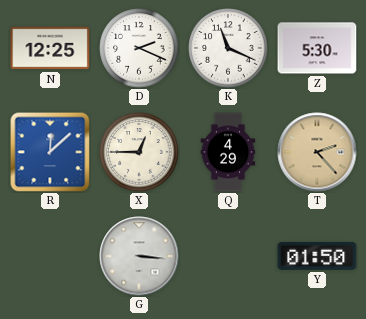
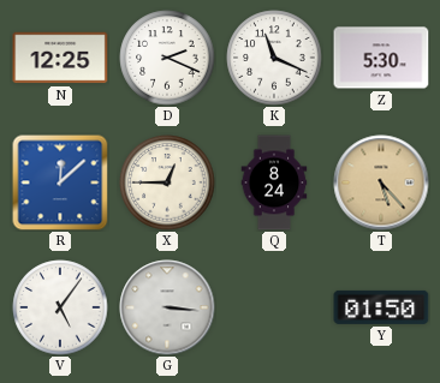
Q: 4:29 -> 8:24 (274, 182)
T: 2:23 -> 5:23 (381, 182)
V: none -> 5:06 (60, 307)
